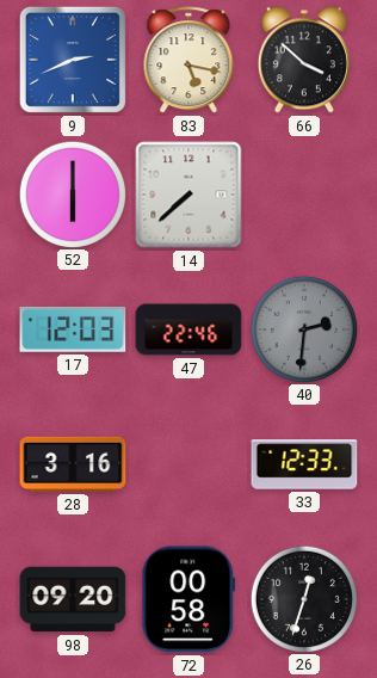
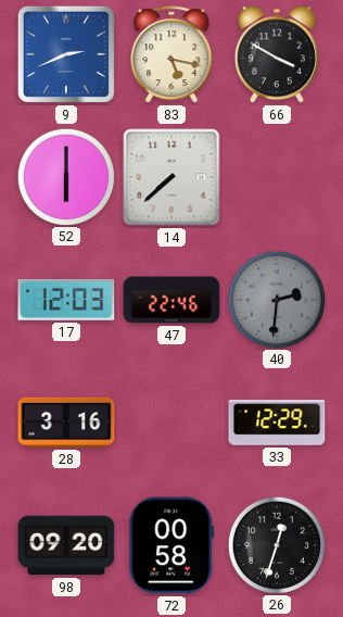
66: 3:52 -> 3:50 (277, 54)
33: 12:33 -> 12:29 (277, 423)
